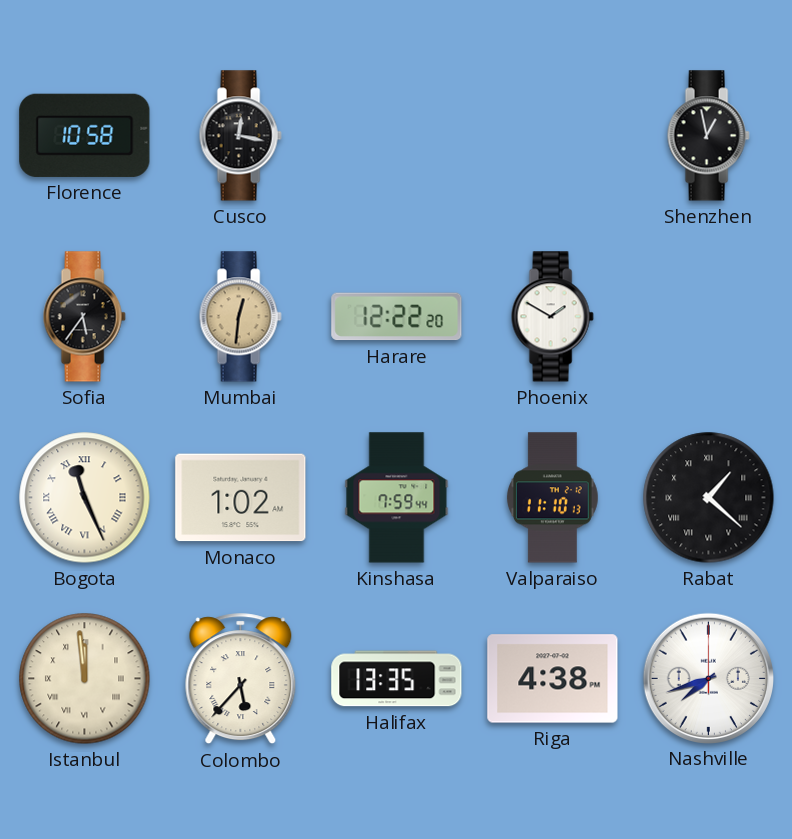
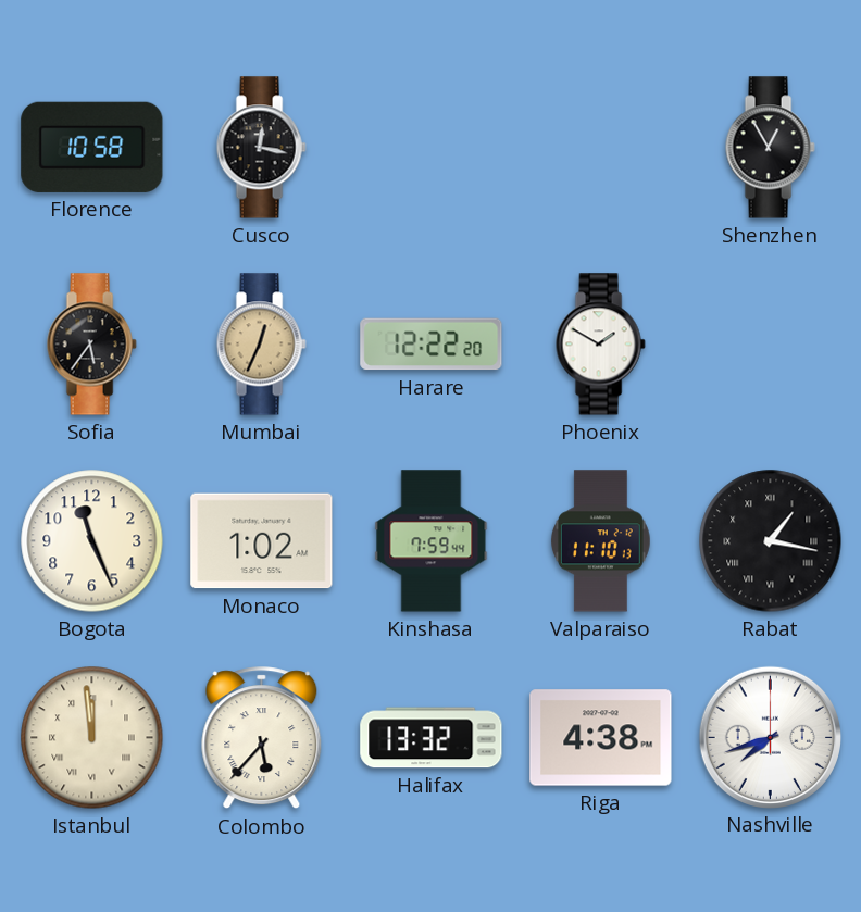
Shenzhen: 12:58 -> 12:55 (770, 148)
Mumbai: 12:31 -> 12:34 (261, 345)
Bogota numerals: Roman -> Arabic (92, 541)
Rabat: 1:22 -> 1:17 (771, 541)
Halifax: 13:35 -> 13:32 (432, 738)
